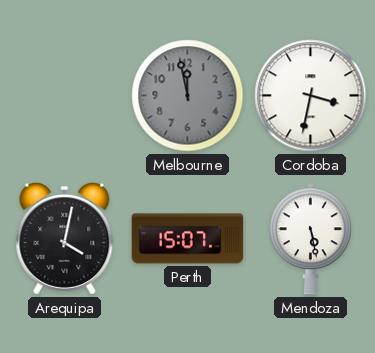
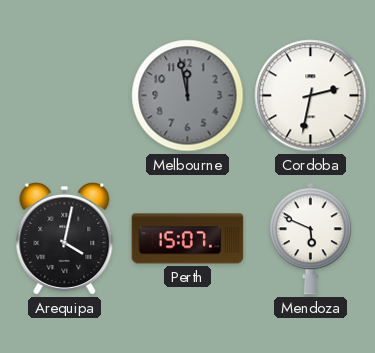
Cordoba: 3:32 -> 2:32 (311, 96)
Mendoza: 5:28 -> 5:49 (310, 239)
